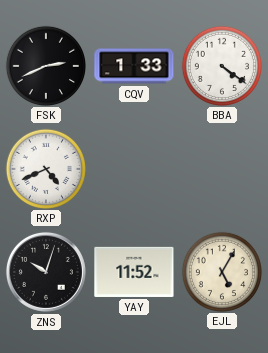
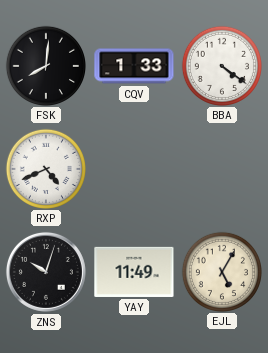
FSK: 2:41 -> 8:01 (45, 65)
YAY: 11:52 -> 11:49 (134, 272)
